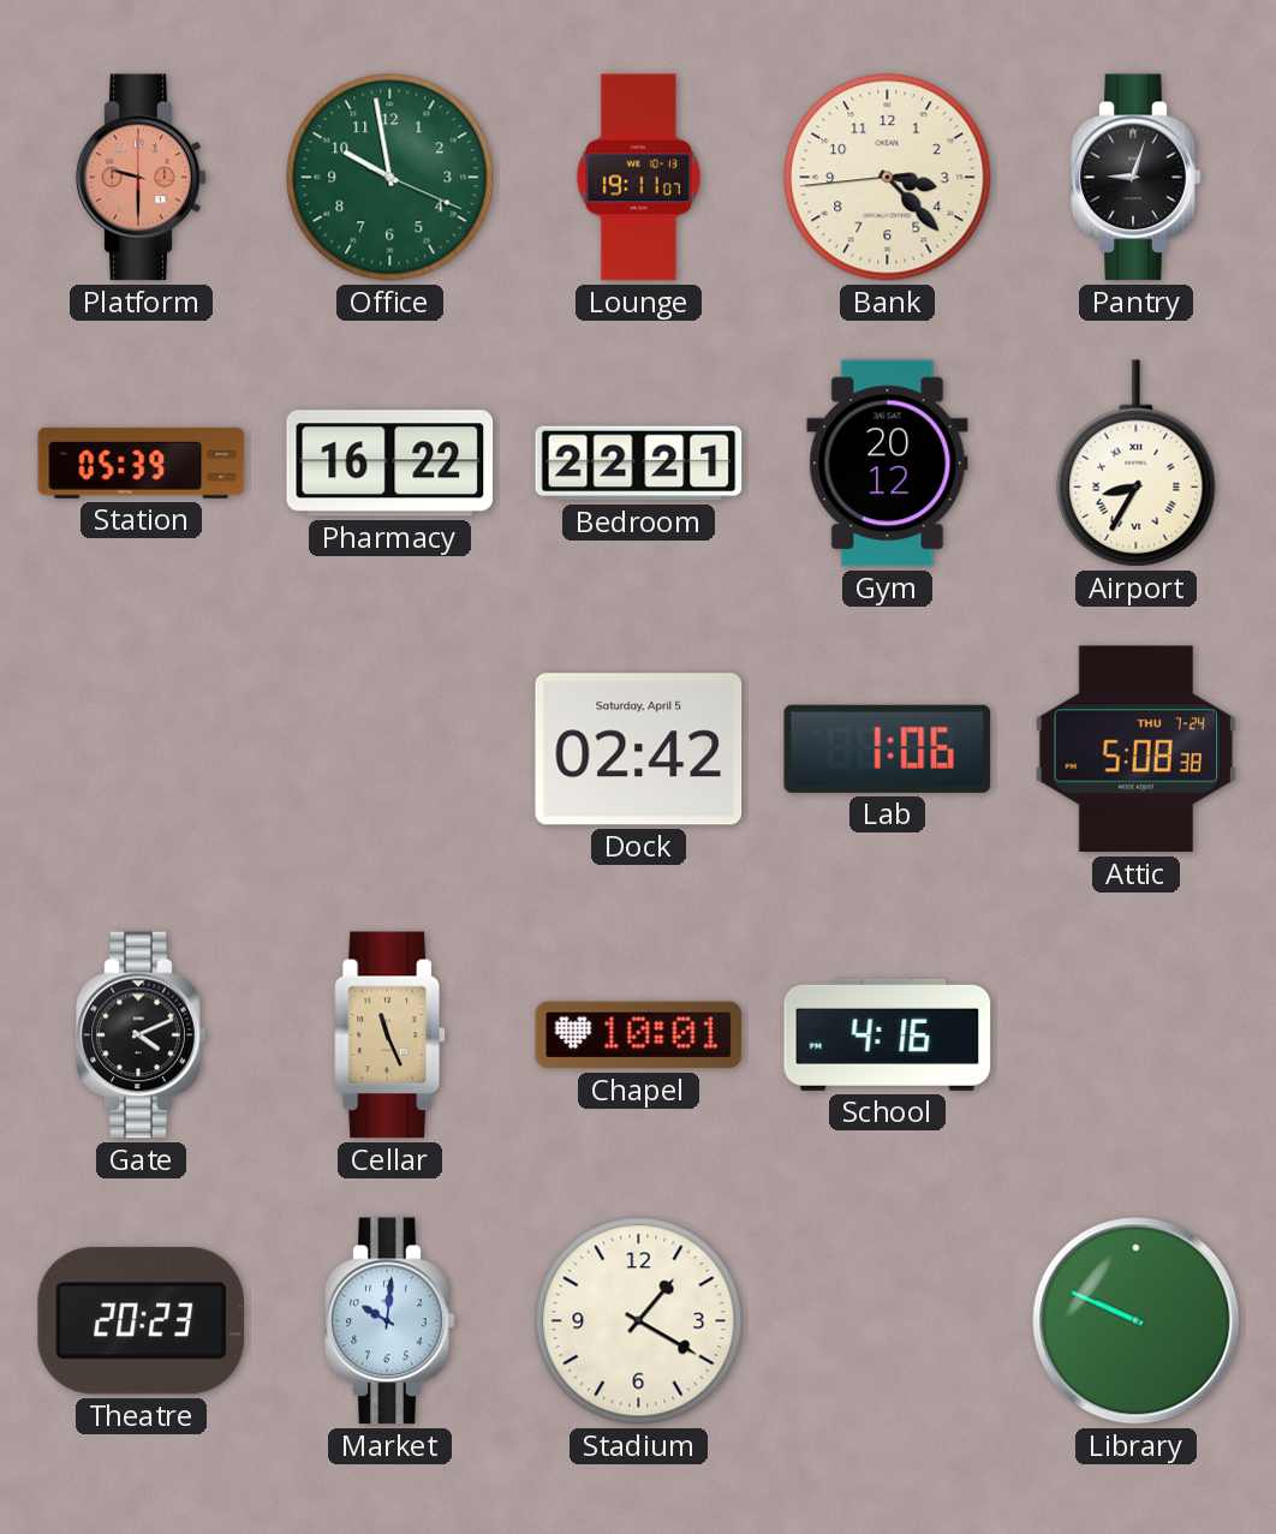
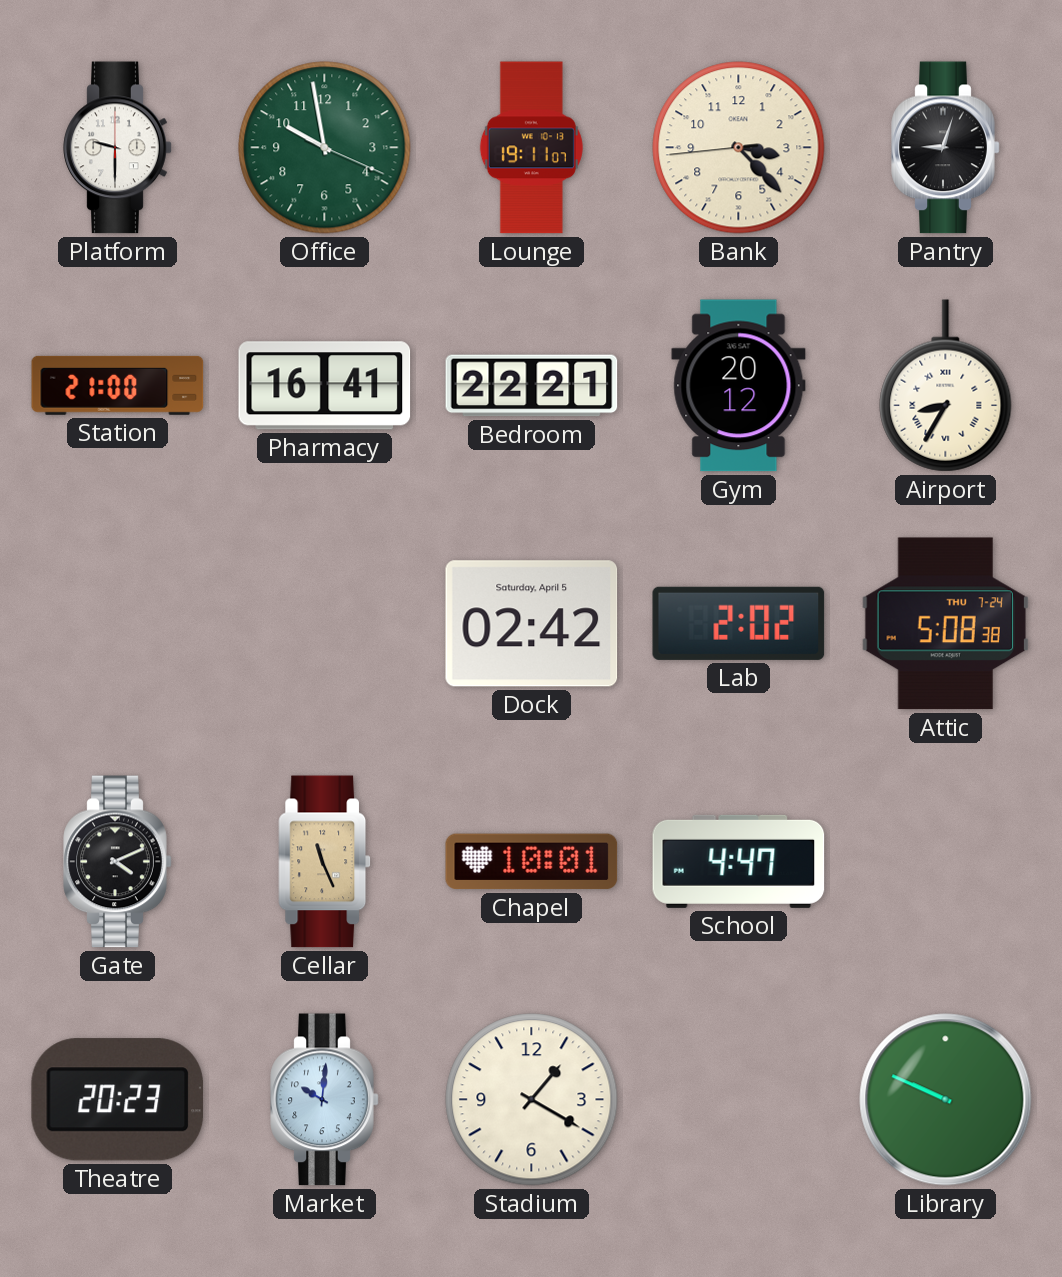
Platform dial: salmon -> white (118, 148)
Station: 05:39 -> 21:00 (118, 385)
Pharmacy: 16:22 -> 16:41 (325, 386)
Lab: 1:06 -> 2:02 (739, 623)
School: 4:16 -> 4:47 (739, 861)
